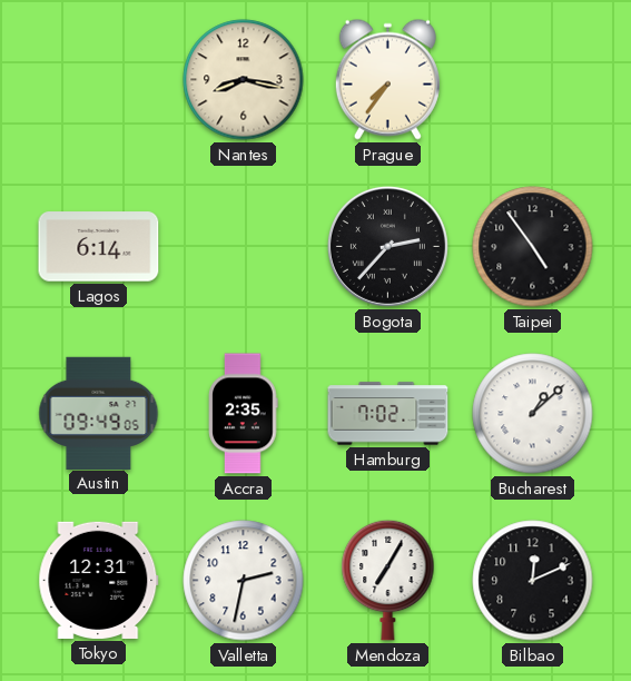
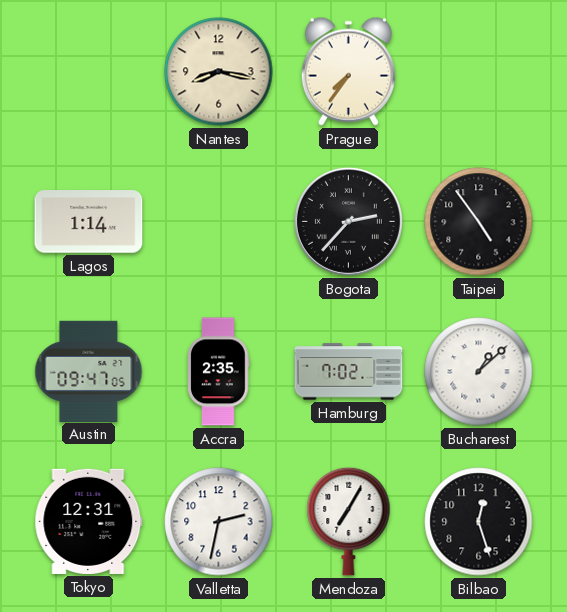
Lagos: 6:14 -> 1:14 (89, 222)
Austin: 09:49 -> 09:47 (89, 371)
Bilbao: 12:11 -> 12:27 (479, 522)
